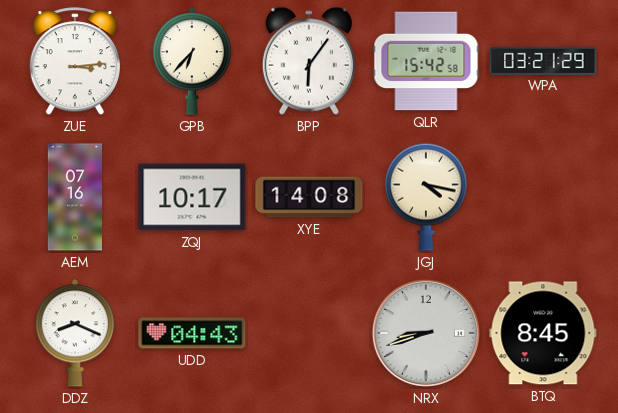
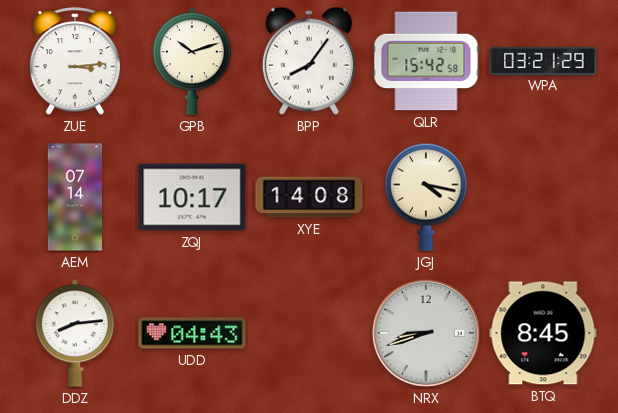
GPB: 6:37 -> 10:12 (192, 61)
BPP: 6:06 -> 8:06 (309, 61)
AEM: 07:16 -> 07:14 (74, 197)
DDZ: 8:19 -> 8:14 (75, 333)
